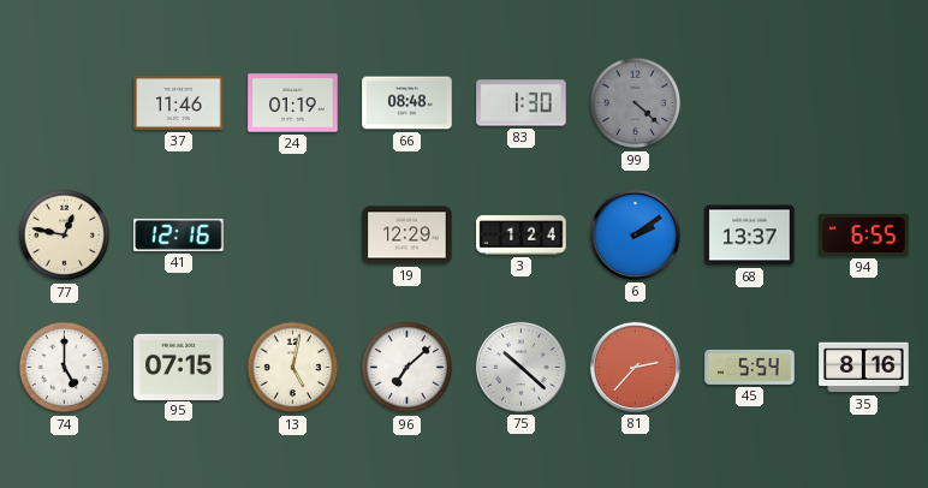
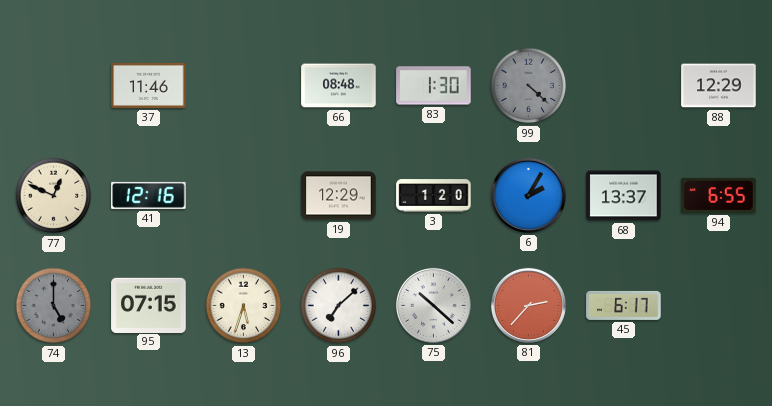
24: 01:19 -> none (293, 103)
88: none -> 12:29 (719, 86)
77: 12:47 -> 12:49 (54, 196)
3: 1:24 -> 1:20 (434, 196)
6: 2:09 -> 2:05 (528, 195)
74 dial: white -> grey (54, 306)
13: 5:02 -> 5:33 (244, 306)
45: 5:54 -> 6:17 (624, 305)
35: 8:16 -> none (864, 368)
